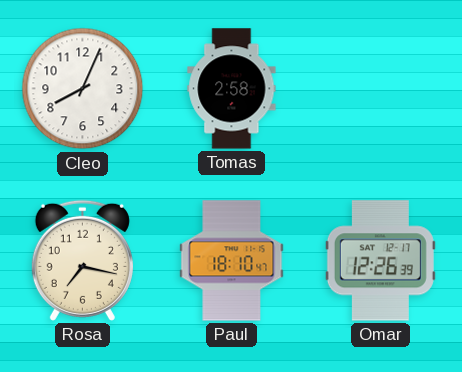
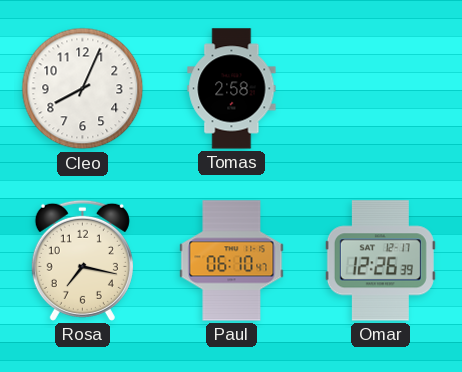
Paul: 18:10 -> 06:10 (232, 261)
